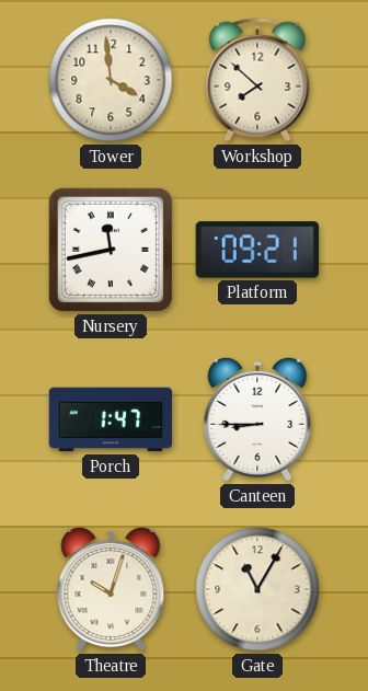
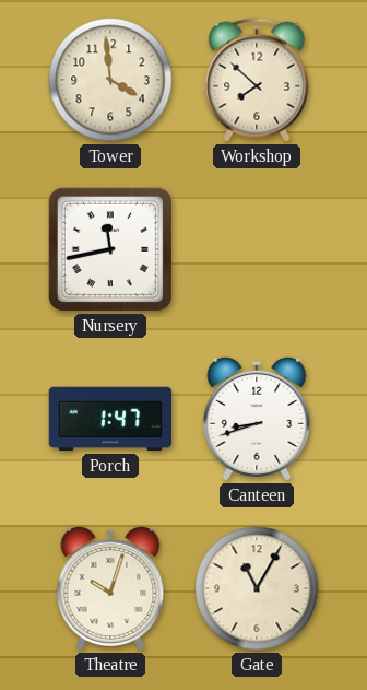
Platform: 09:21 -> none (256, 250)
Canteen: 8:45 -> 8:42 (257, 419)
